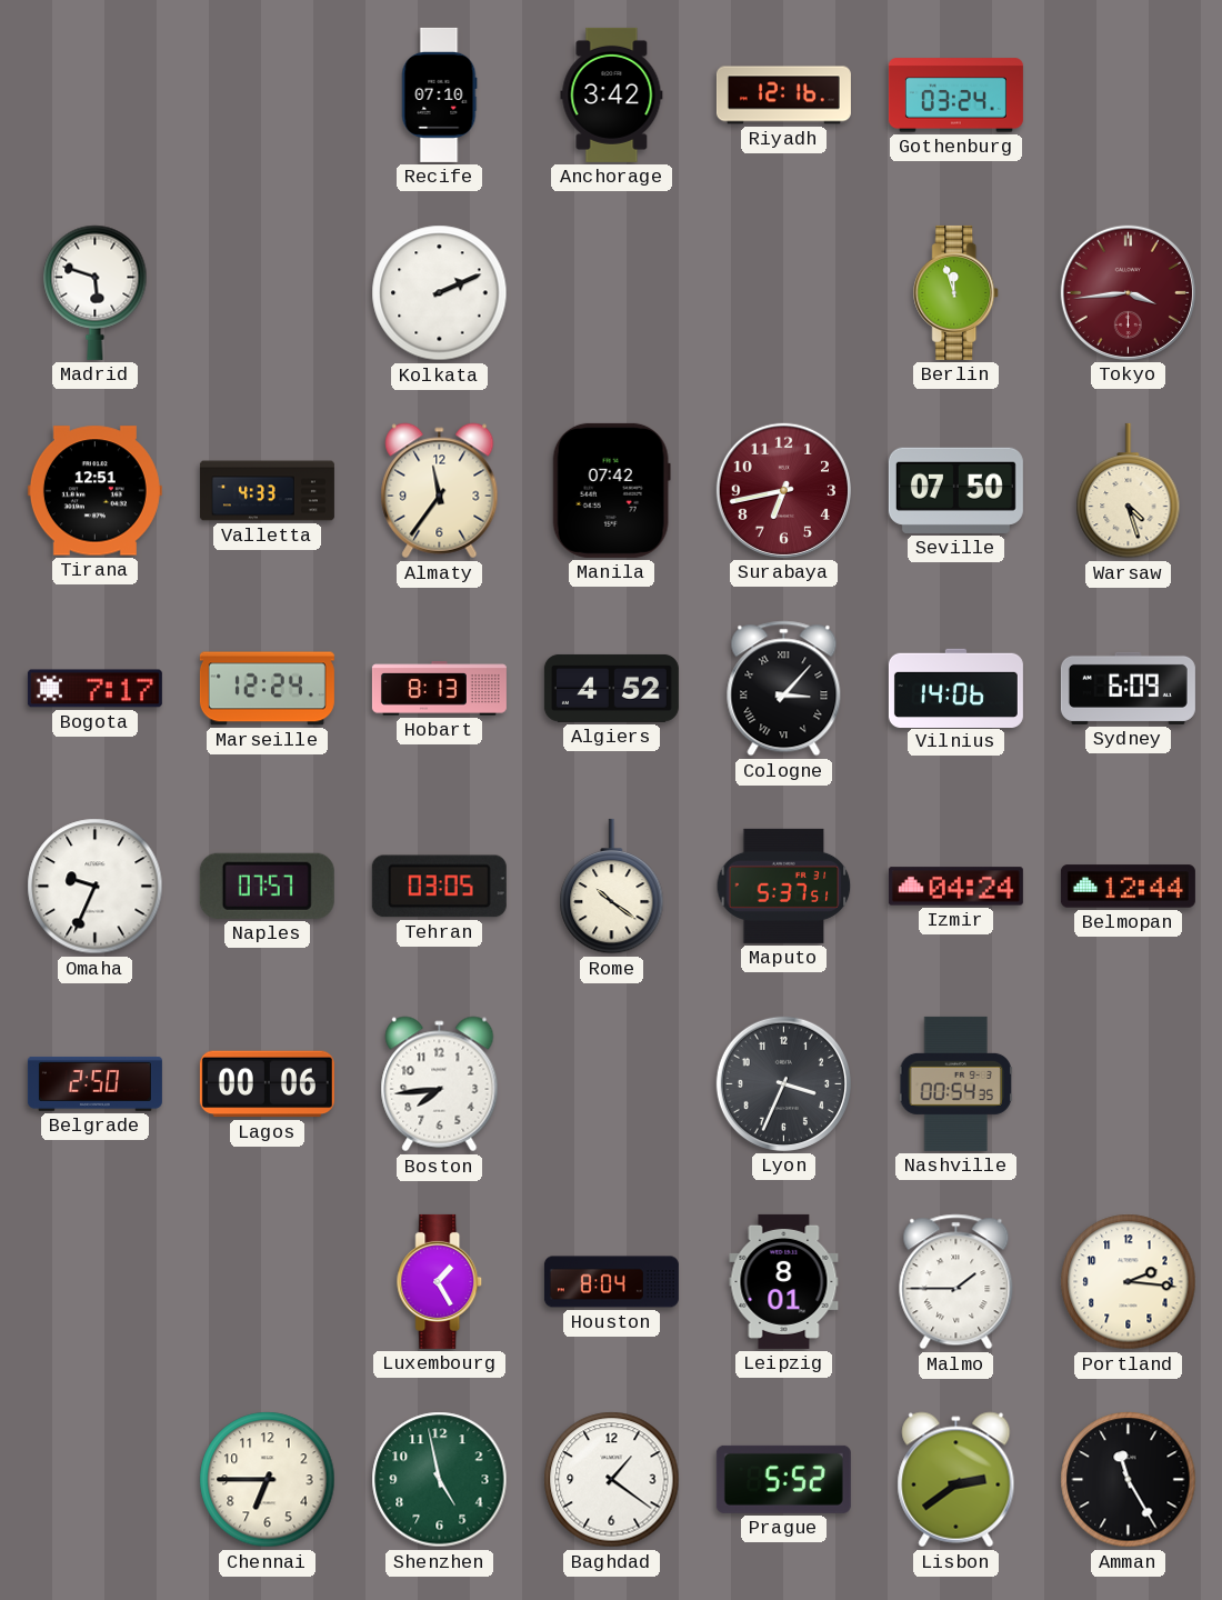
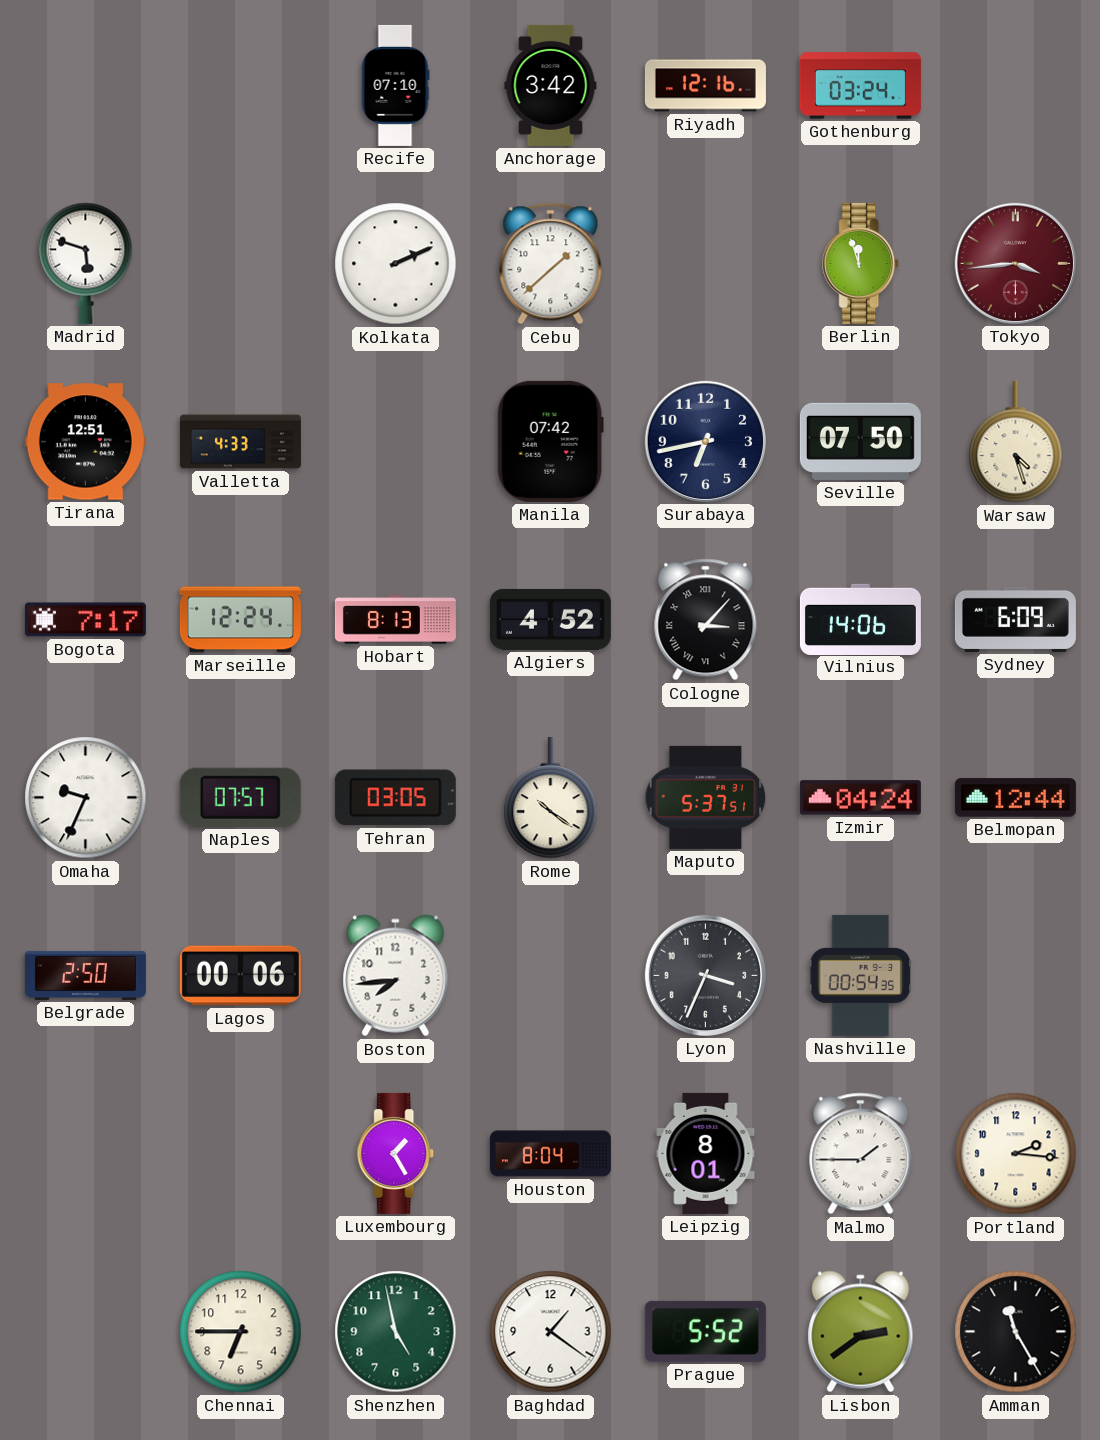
Cebu: none -> 1:38 (551, 264)
Almaty: 11:36 -> none (440, 491)
Surabaya dial: burgundy -> navy (705, 441)
